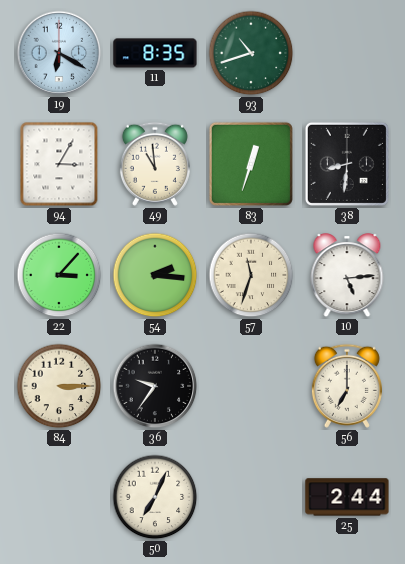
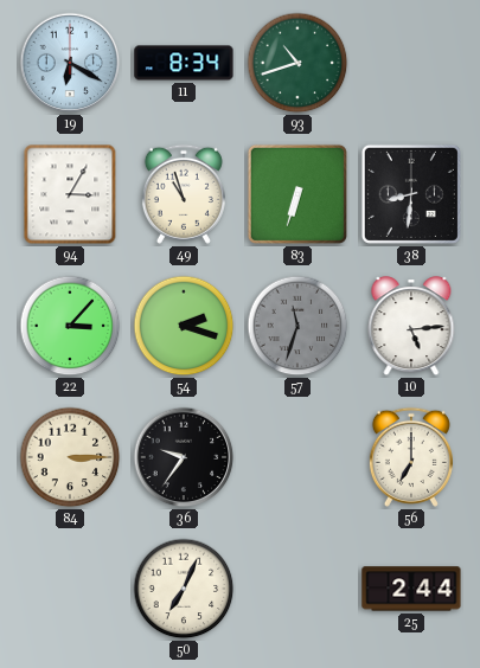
11: 8:35 -> 8:34 (184, 63)
49: 10:59 -> 10:57 (184, 194)
83: 12:33 -> 6:33 (297, 194)
54: 2:16 -> 2:18 (184, 326)
57 dial: cream -> grey (297, 326)
